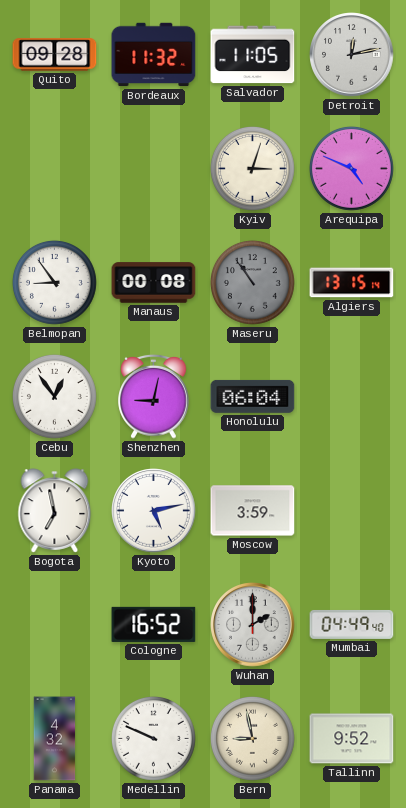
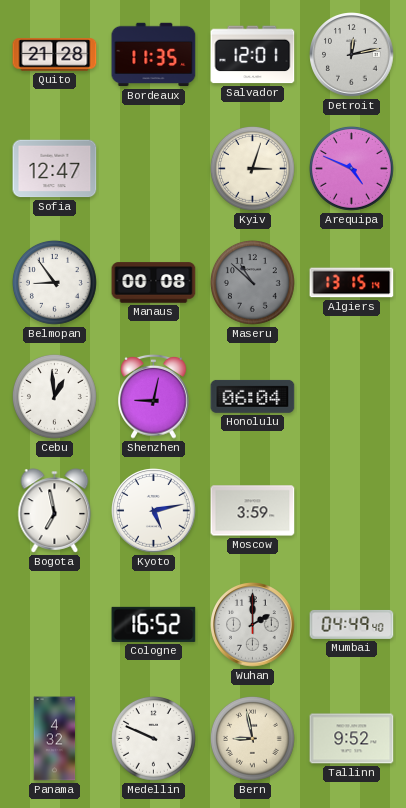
Quito: 09:28 -> 21:28 (55, 55)
Bordeaux: 11:32 -> 11:35 (154, 55)
Salvador: 11:05 -> 12:01 (253, 55)
Sofia: none -> 12:47 (55, 169)
Maseru: 10:54 -> 10:52 (252, 282)
Cebu: 12:54 -> 12:59 (54, 396)
